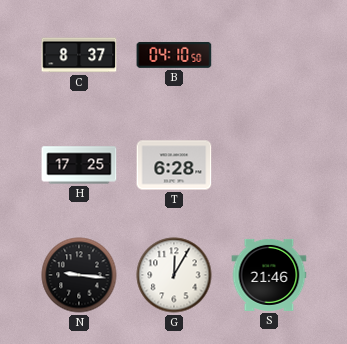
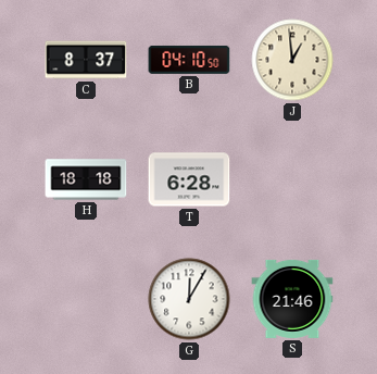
J: none -> 12:59 (292, 60)
H: 17:25 -> 18:18 (86, 179)
N: 9:16 -> none (79, 275)
